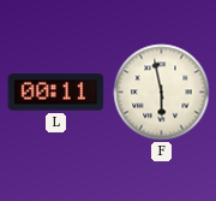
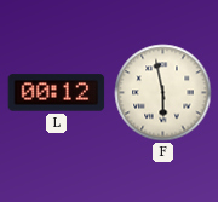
L: 00:11 -> 00:12 (57, 93)
